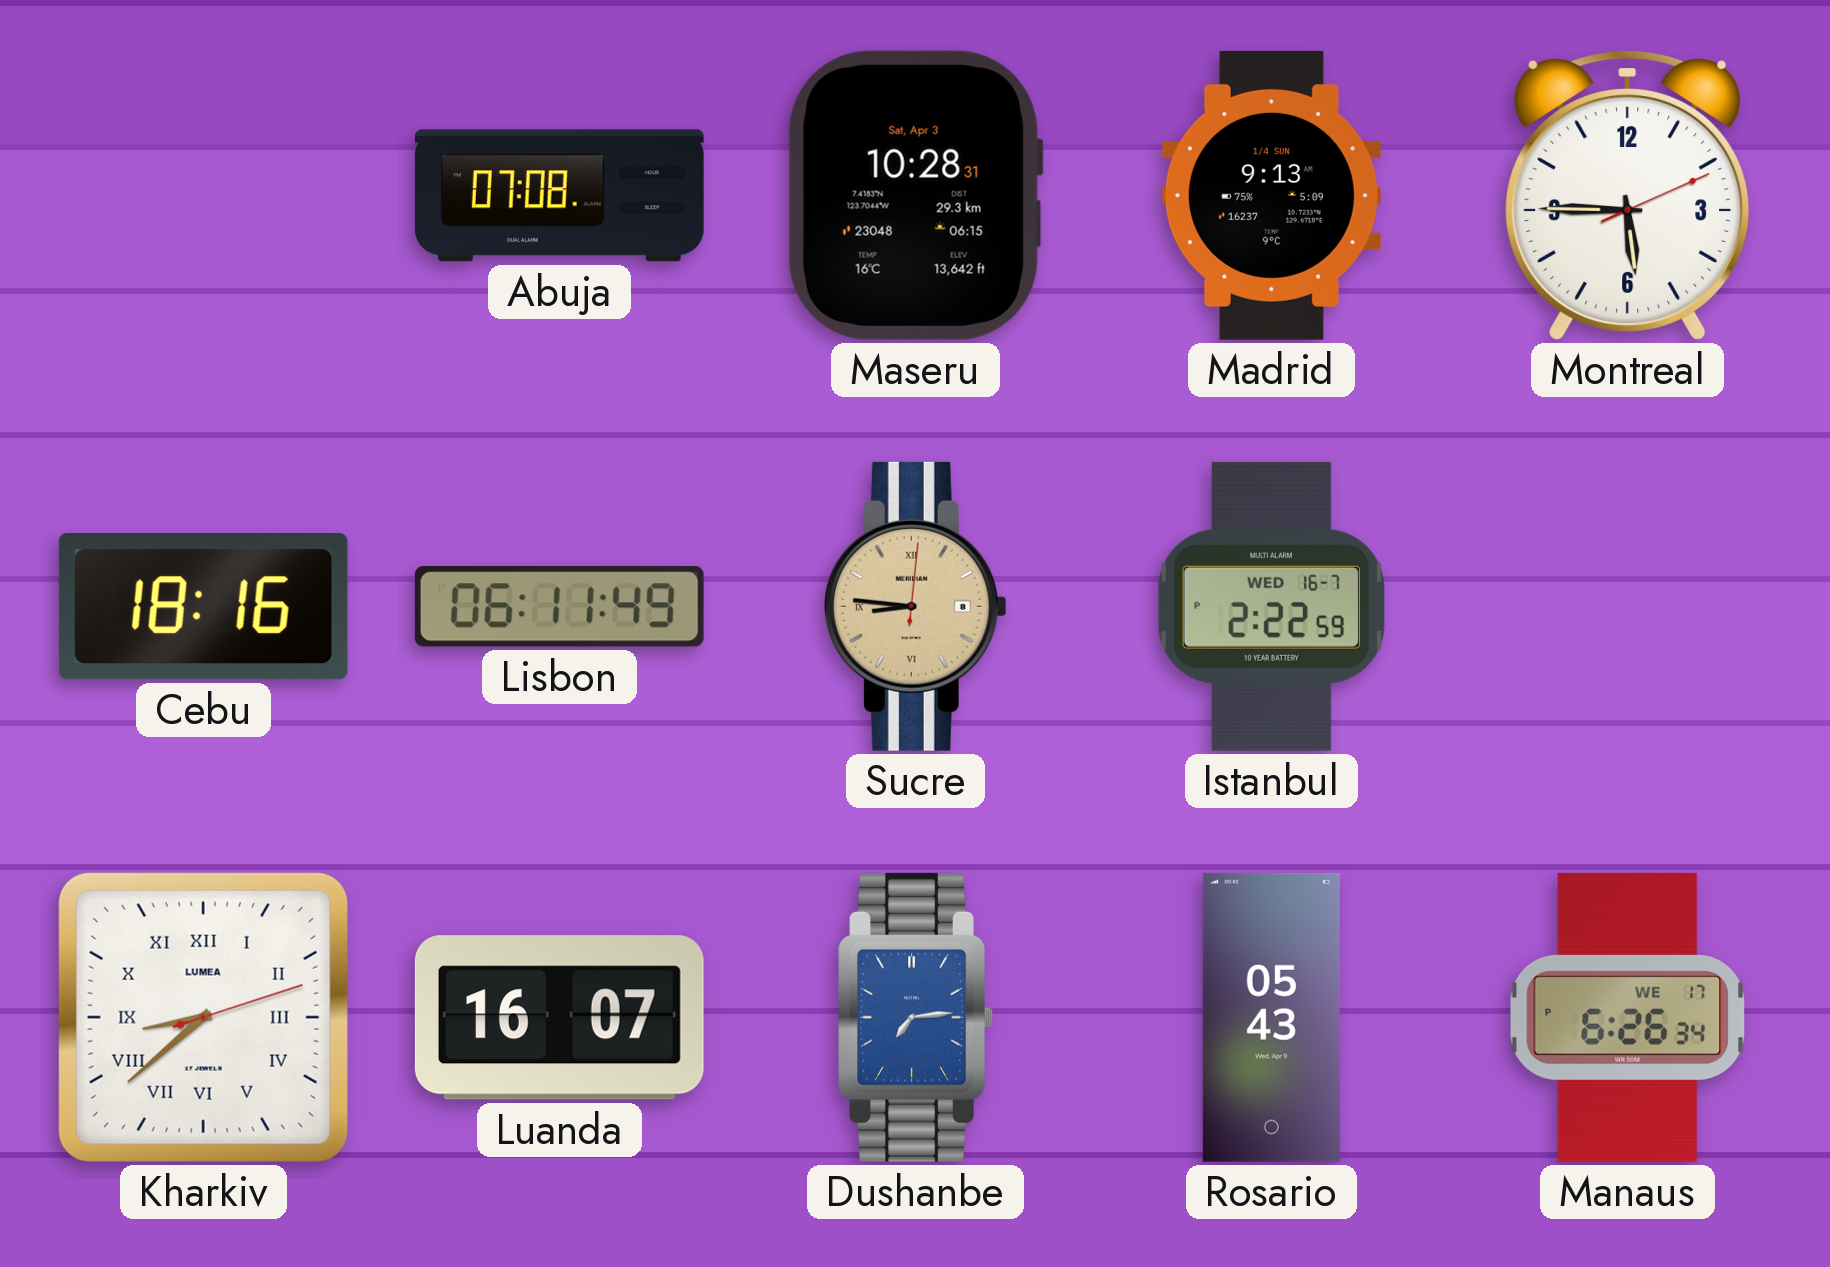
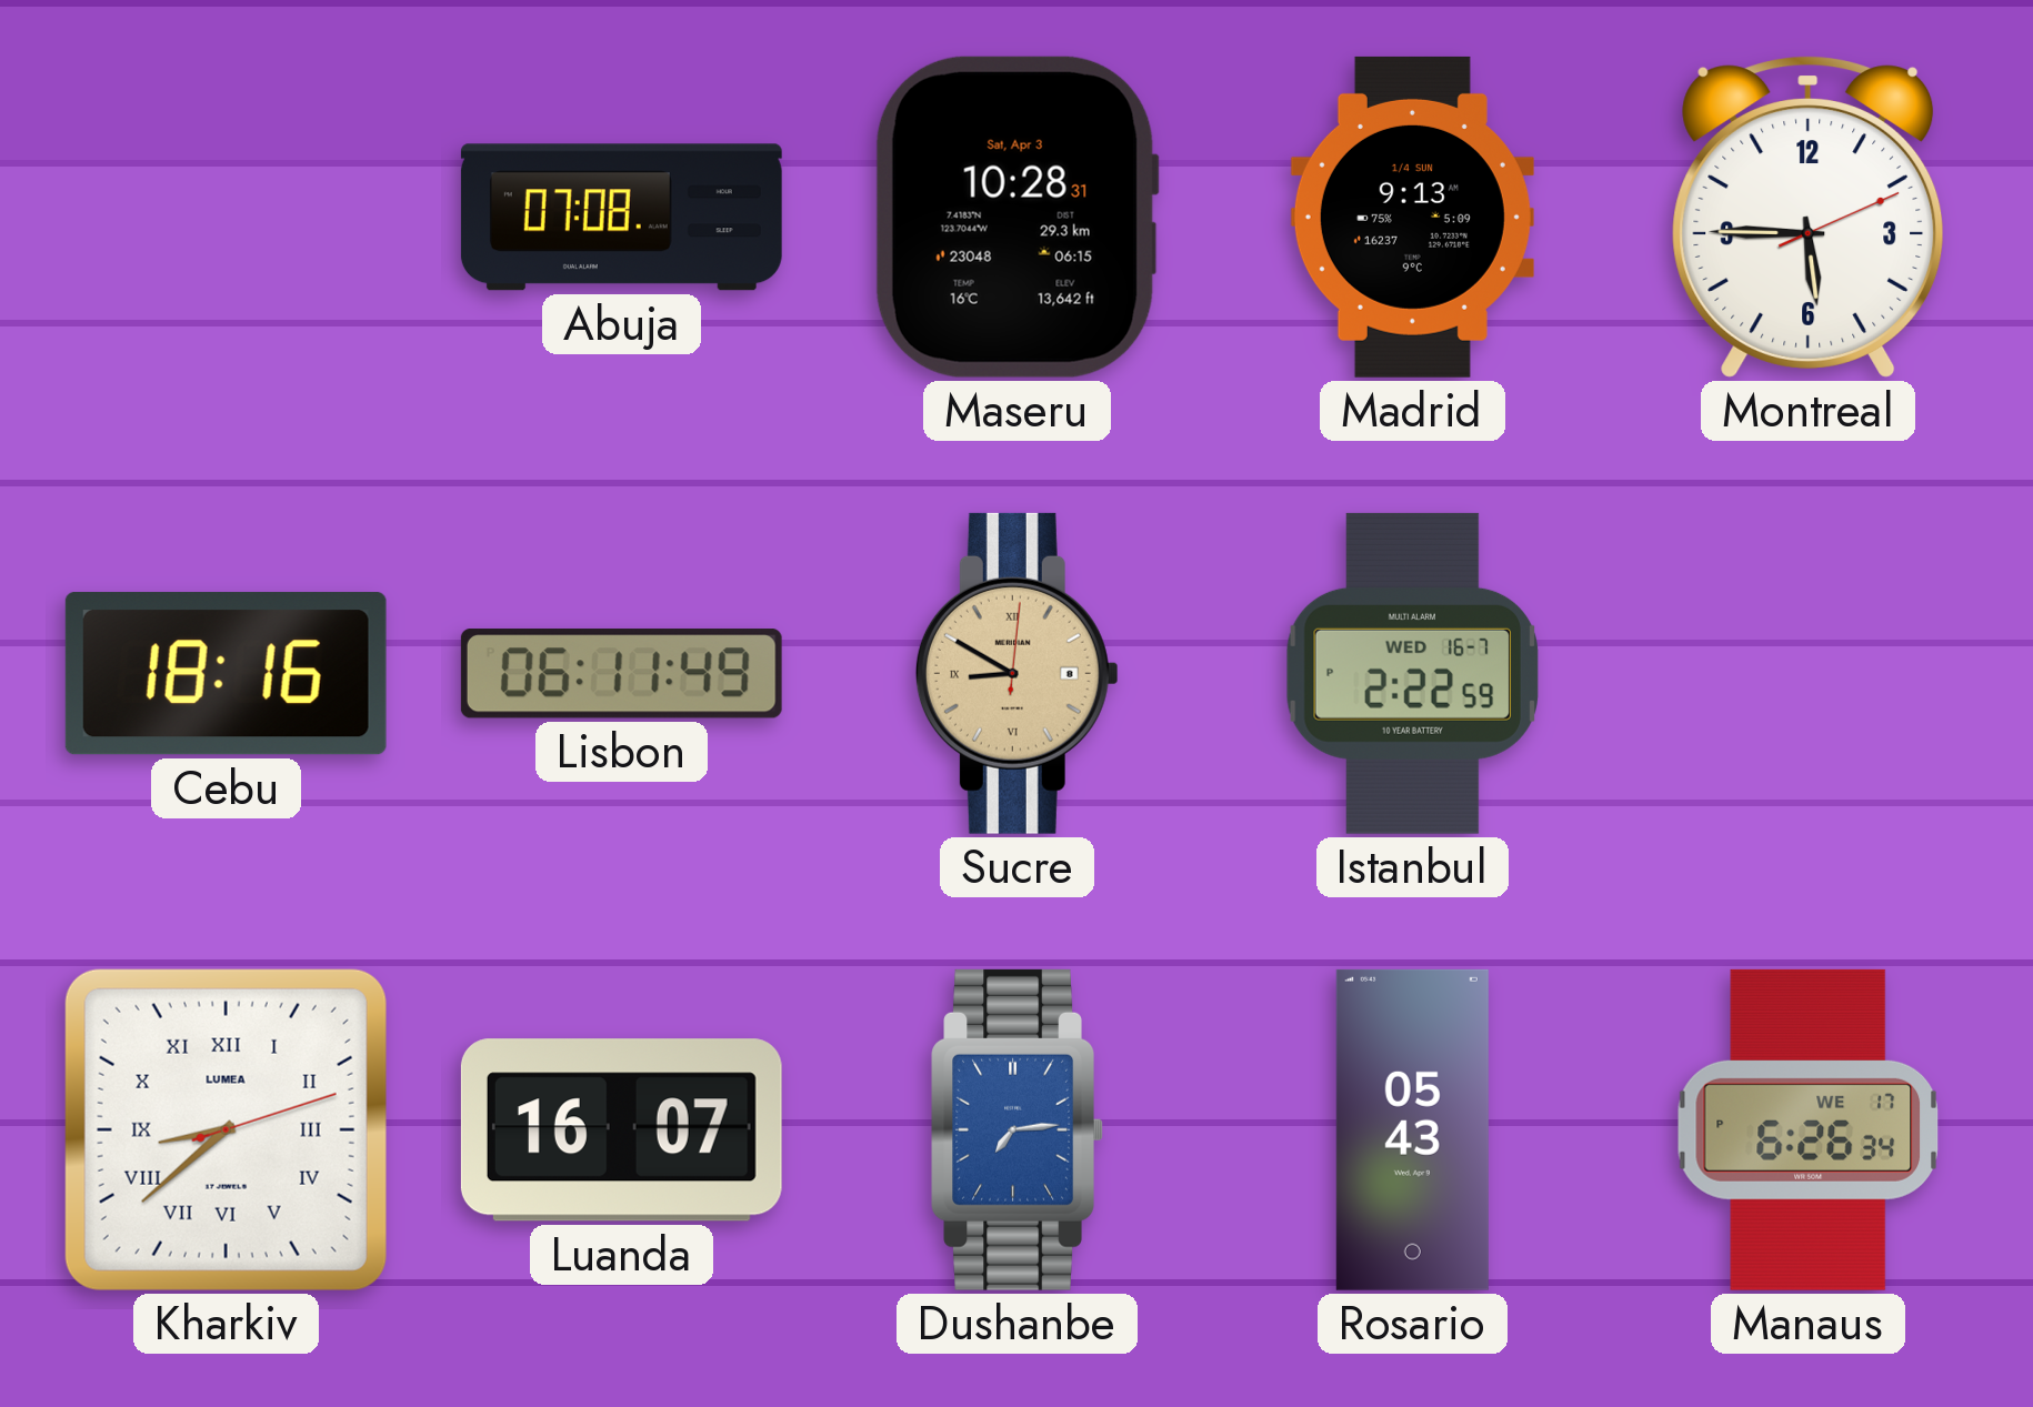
Sucre: 8:46 -> 8:50 (1017, 673)
